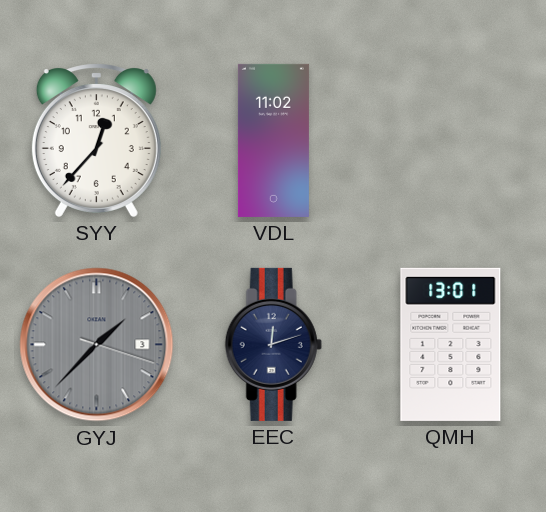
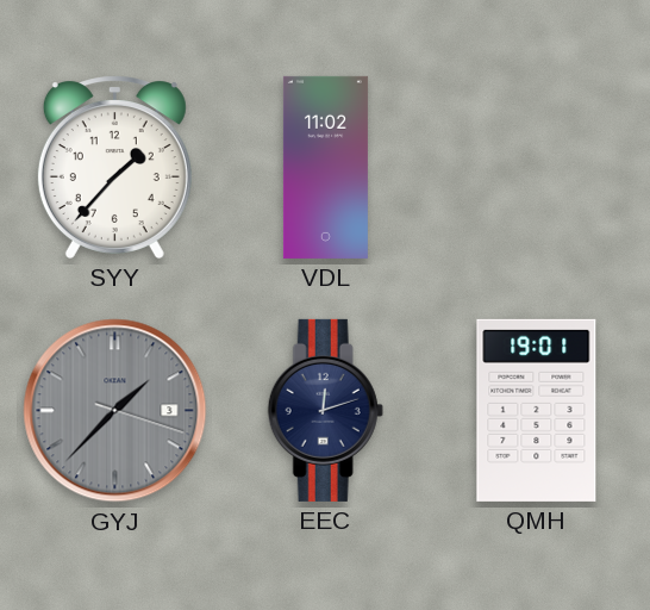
SYY: 12:37 -> 1:37 (114, 167)
QMH: 13:01 -> 19:01 (537, 410)
